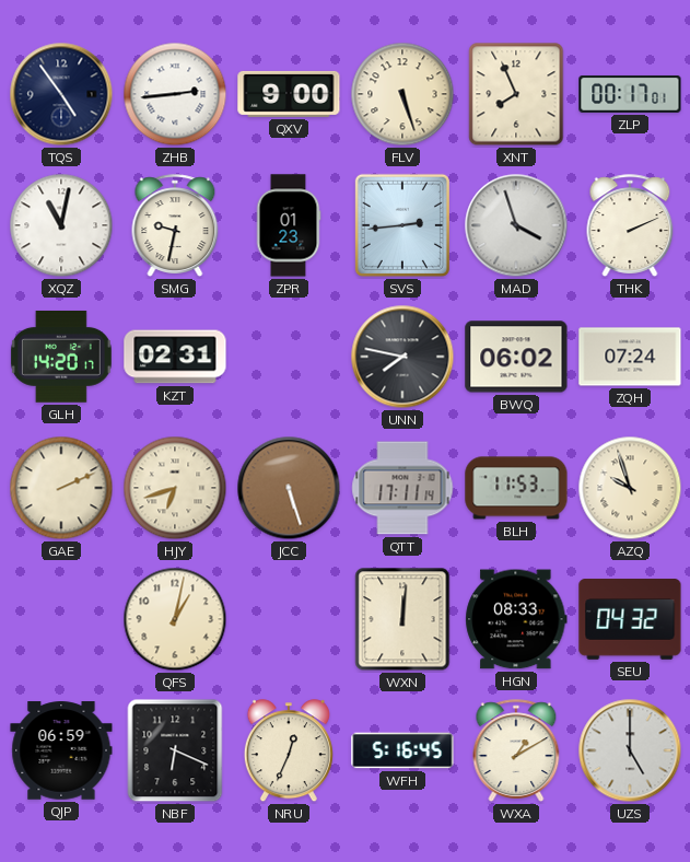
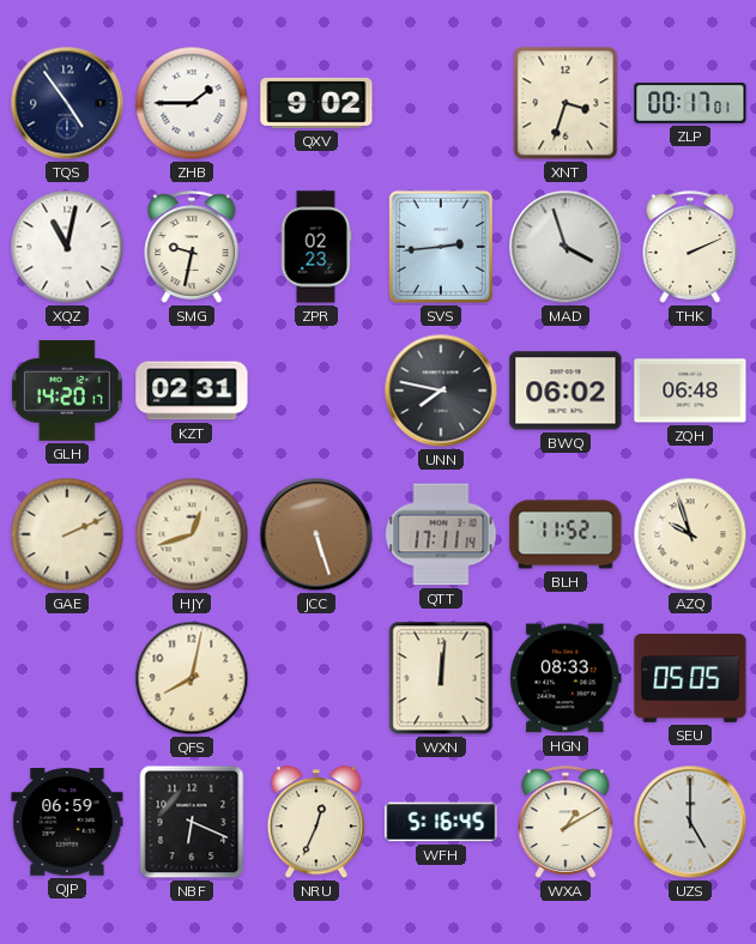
ZHB: 2:44 -> 1:45 (192, 103)
QXV: 9:00 -> 9:02 (316, 103)
FLV: 5:27 -> none (402, 94)
XNT: 7:56 -> 3:33 (566, 103)
ZPR: 01:23 -> 02:23 (316, 247)
ZQH: 07:24 -> 06:48 (690, 391)
HJY: 6:42 -> 12:42 (192, 534)
BLH: 11:53 -> 11:52 (566, 534)
QFS: 1:02 -> 8:02 (192, 678)
SEU: 04:32 -> 05:05 (690, 678)
